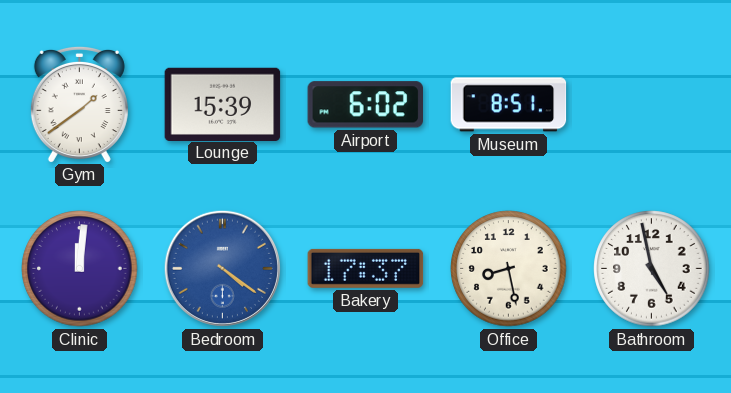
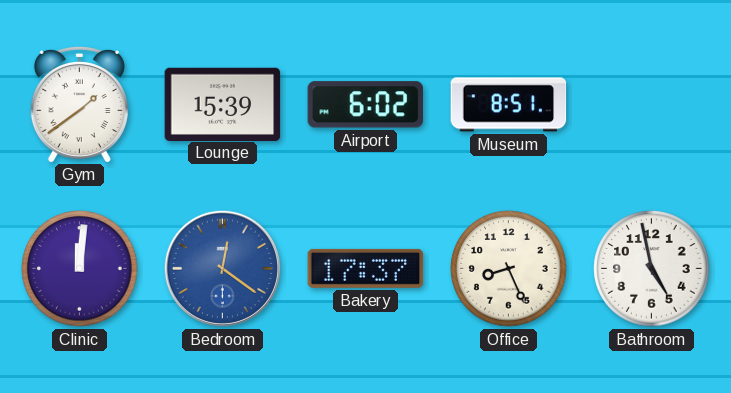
Bedroom: 4:21 -> 12:21 (222, 268)
Office: 8:28 -> 8:26 (509, 269)
